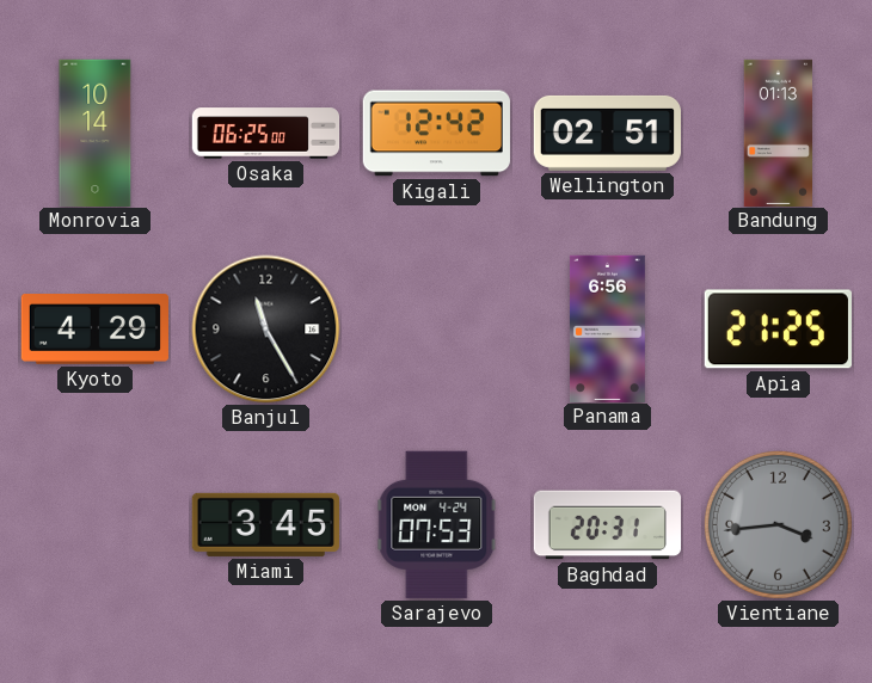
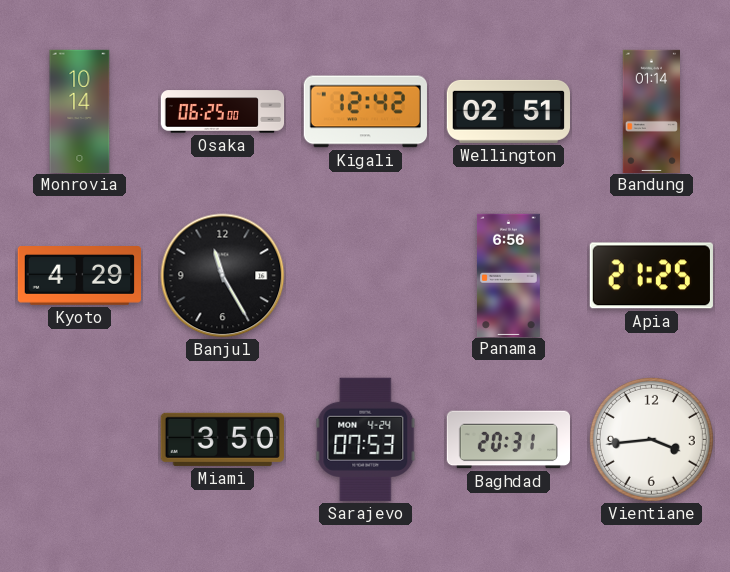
Bandung: 01:13 -> 01:14 (652, 111)
Miami: 3:45 -> 3:50 (222, 439)
Vientiane dial: grey -> white (651, 439)
